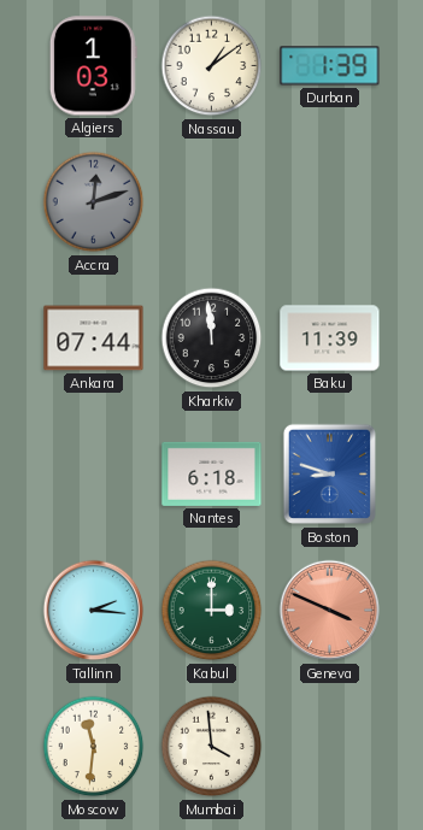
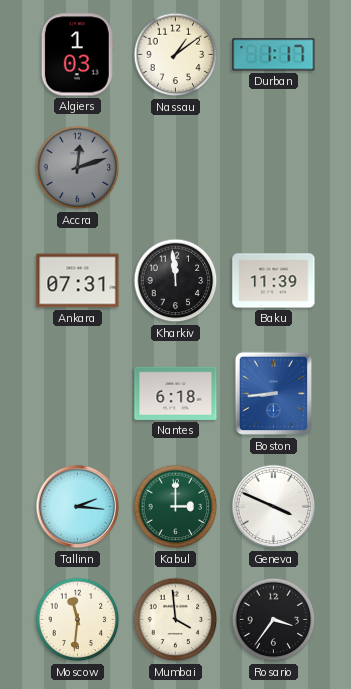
Durban: 1:39 -> 1:17 (274, 55)
Ankara: 07:44 -> 07:31 (78, 281)
Boston: 8:48 -> 8:44 (273, 394)
Geneva dial: salmon -> white (274, 507)
Rosario: none -> 3:36 (274, 620)
